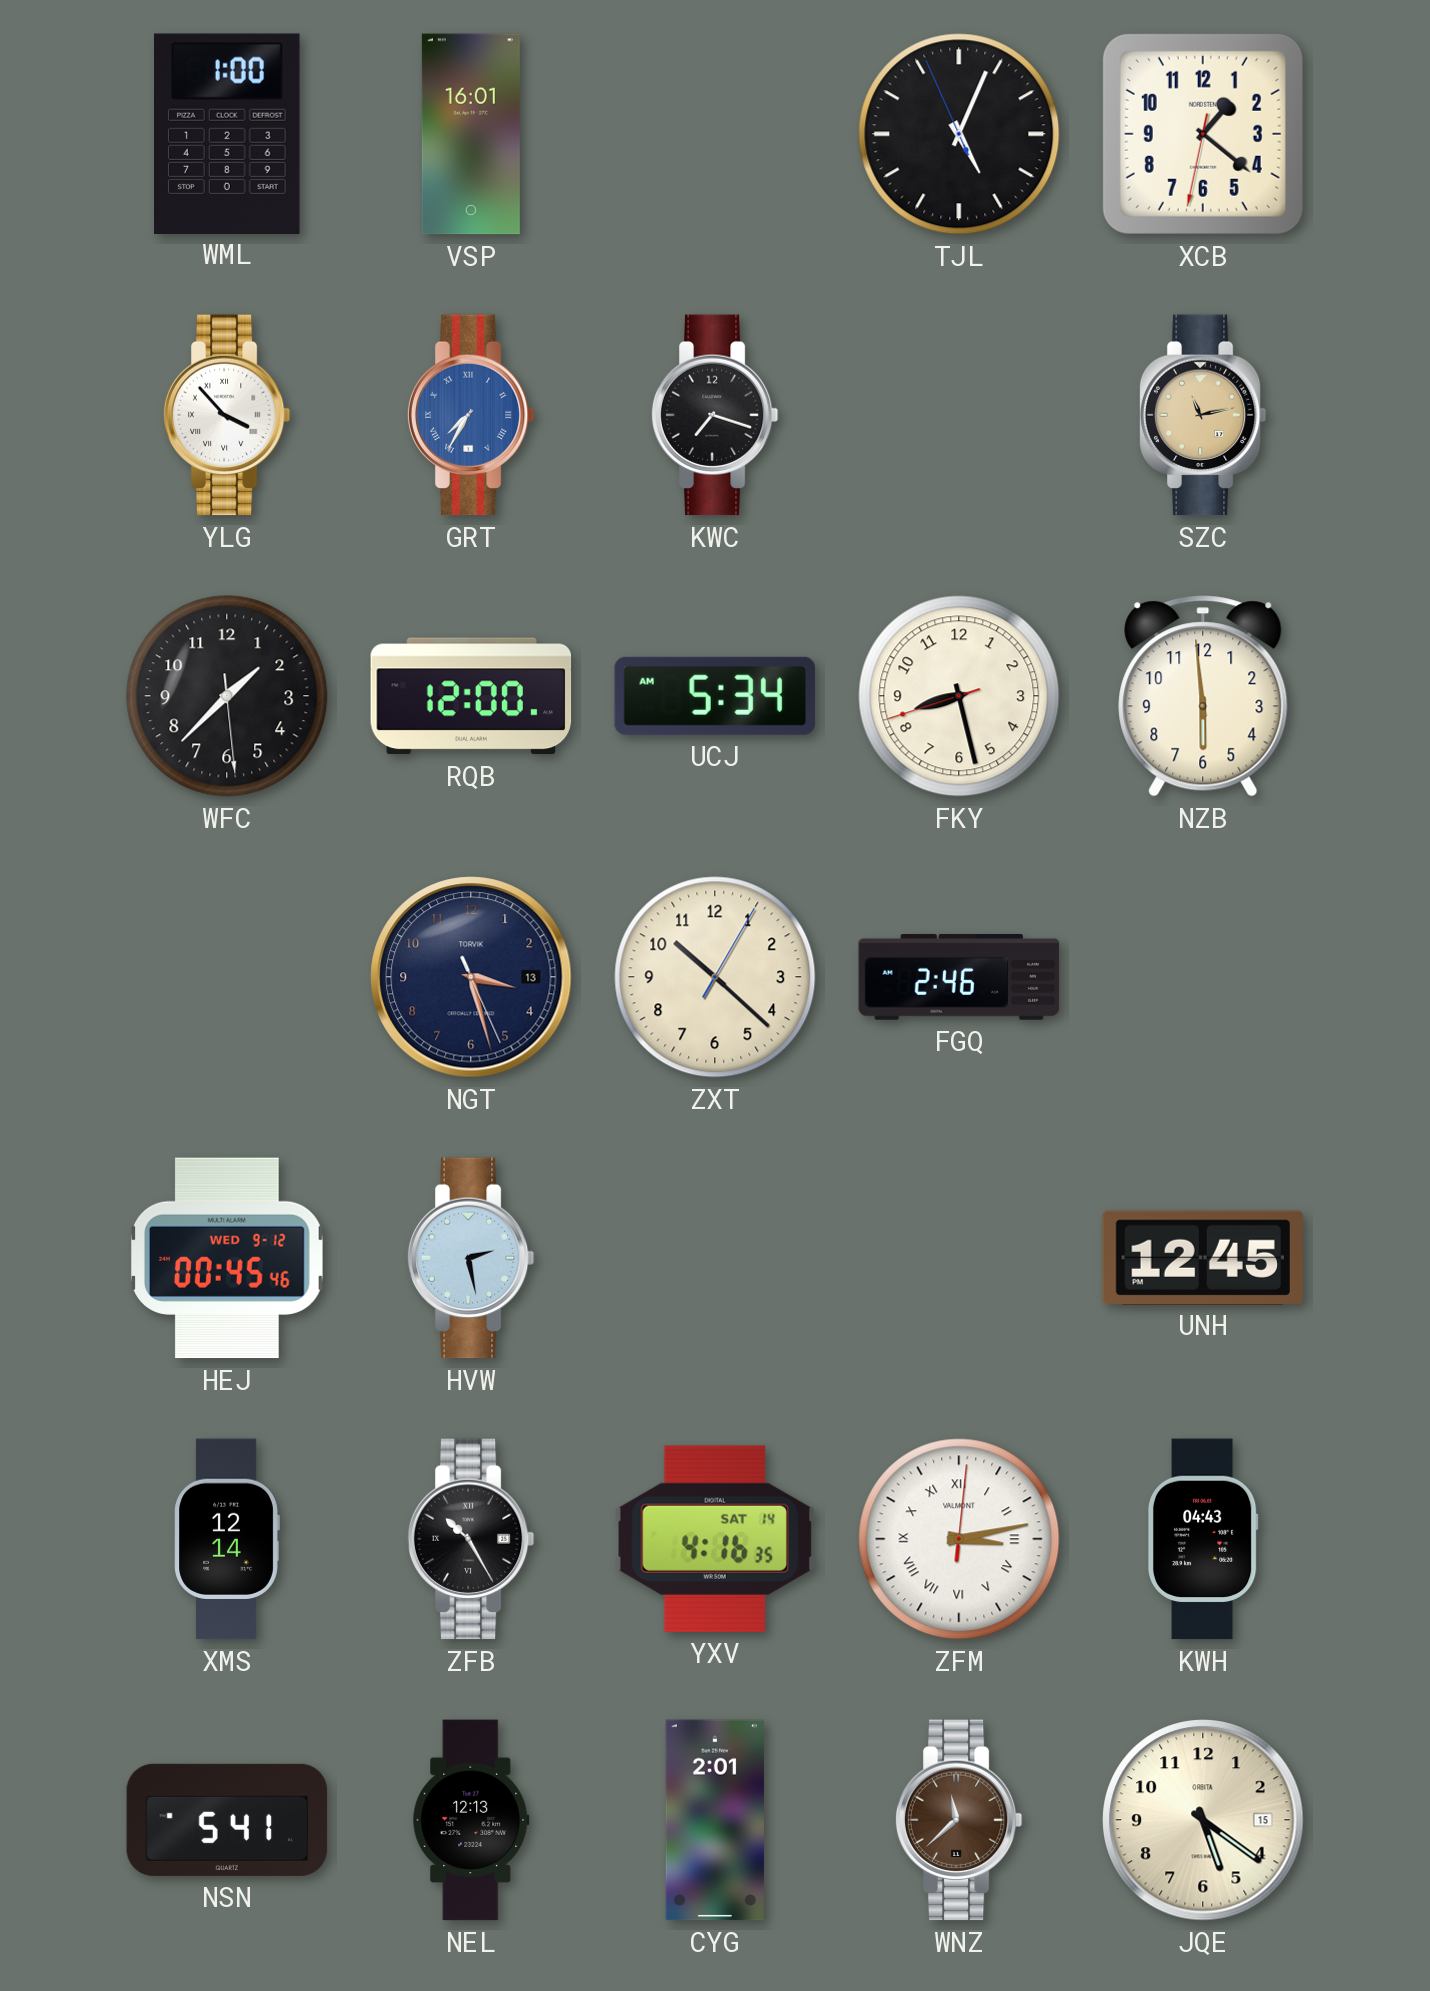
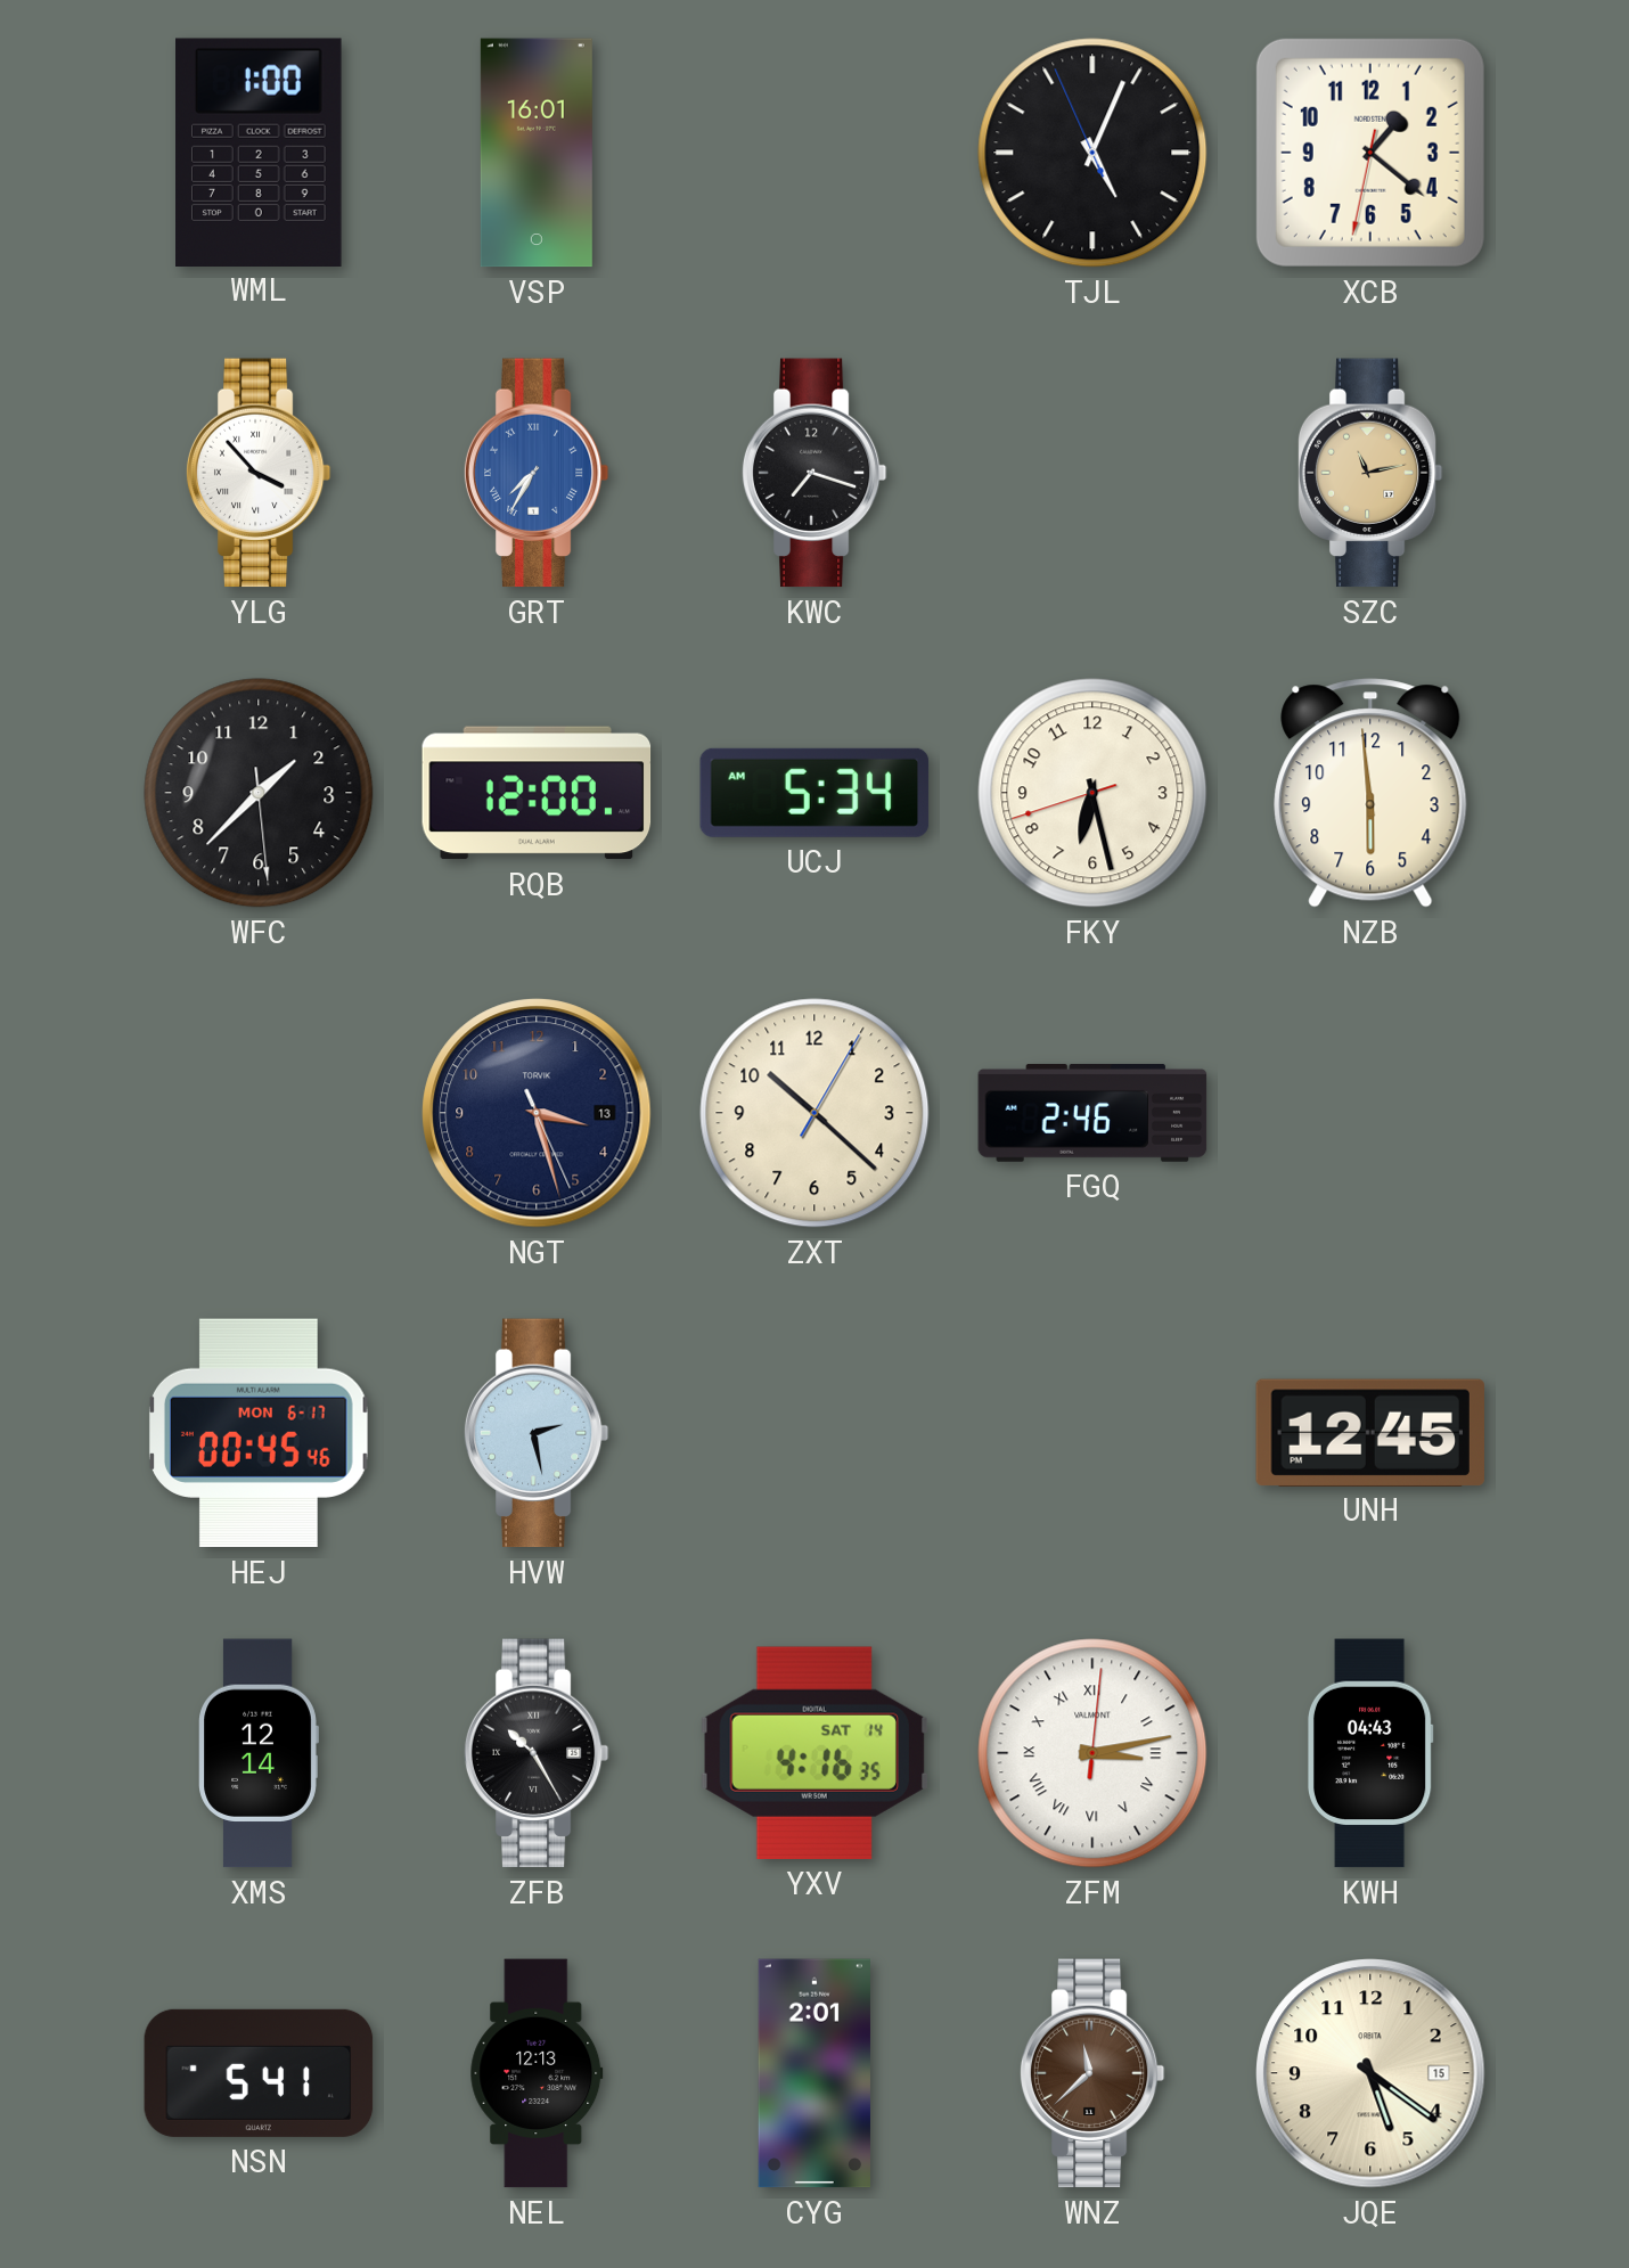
FKY: 8:27 -> 6:27 (1092, 793)
HEJ date: WED 9-12 -> MON 6-17 (259, 1433)
